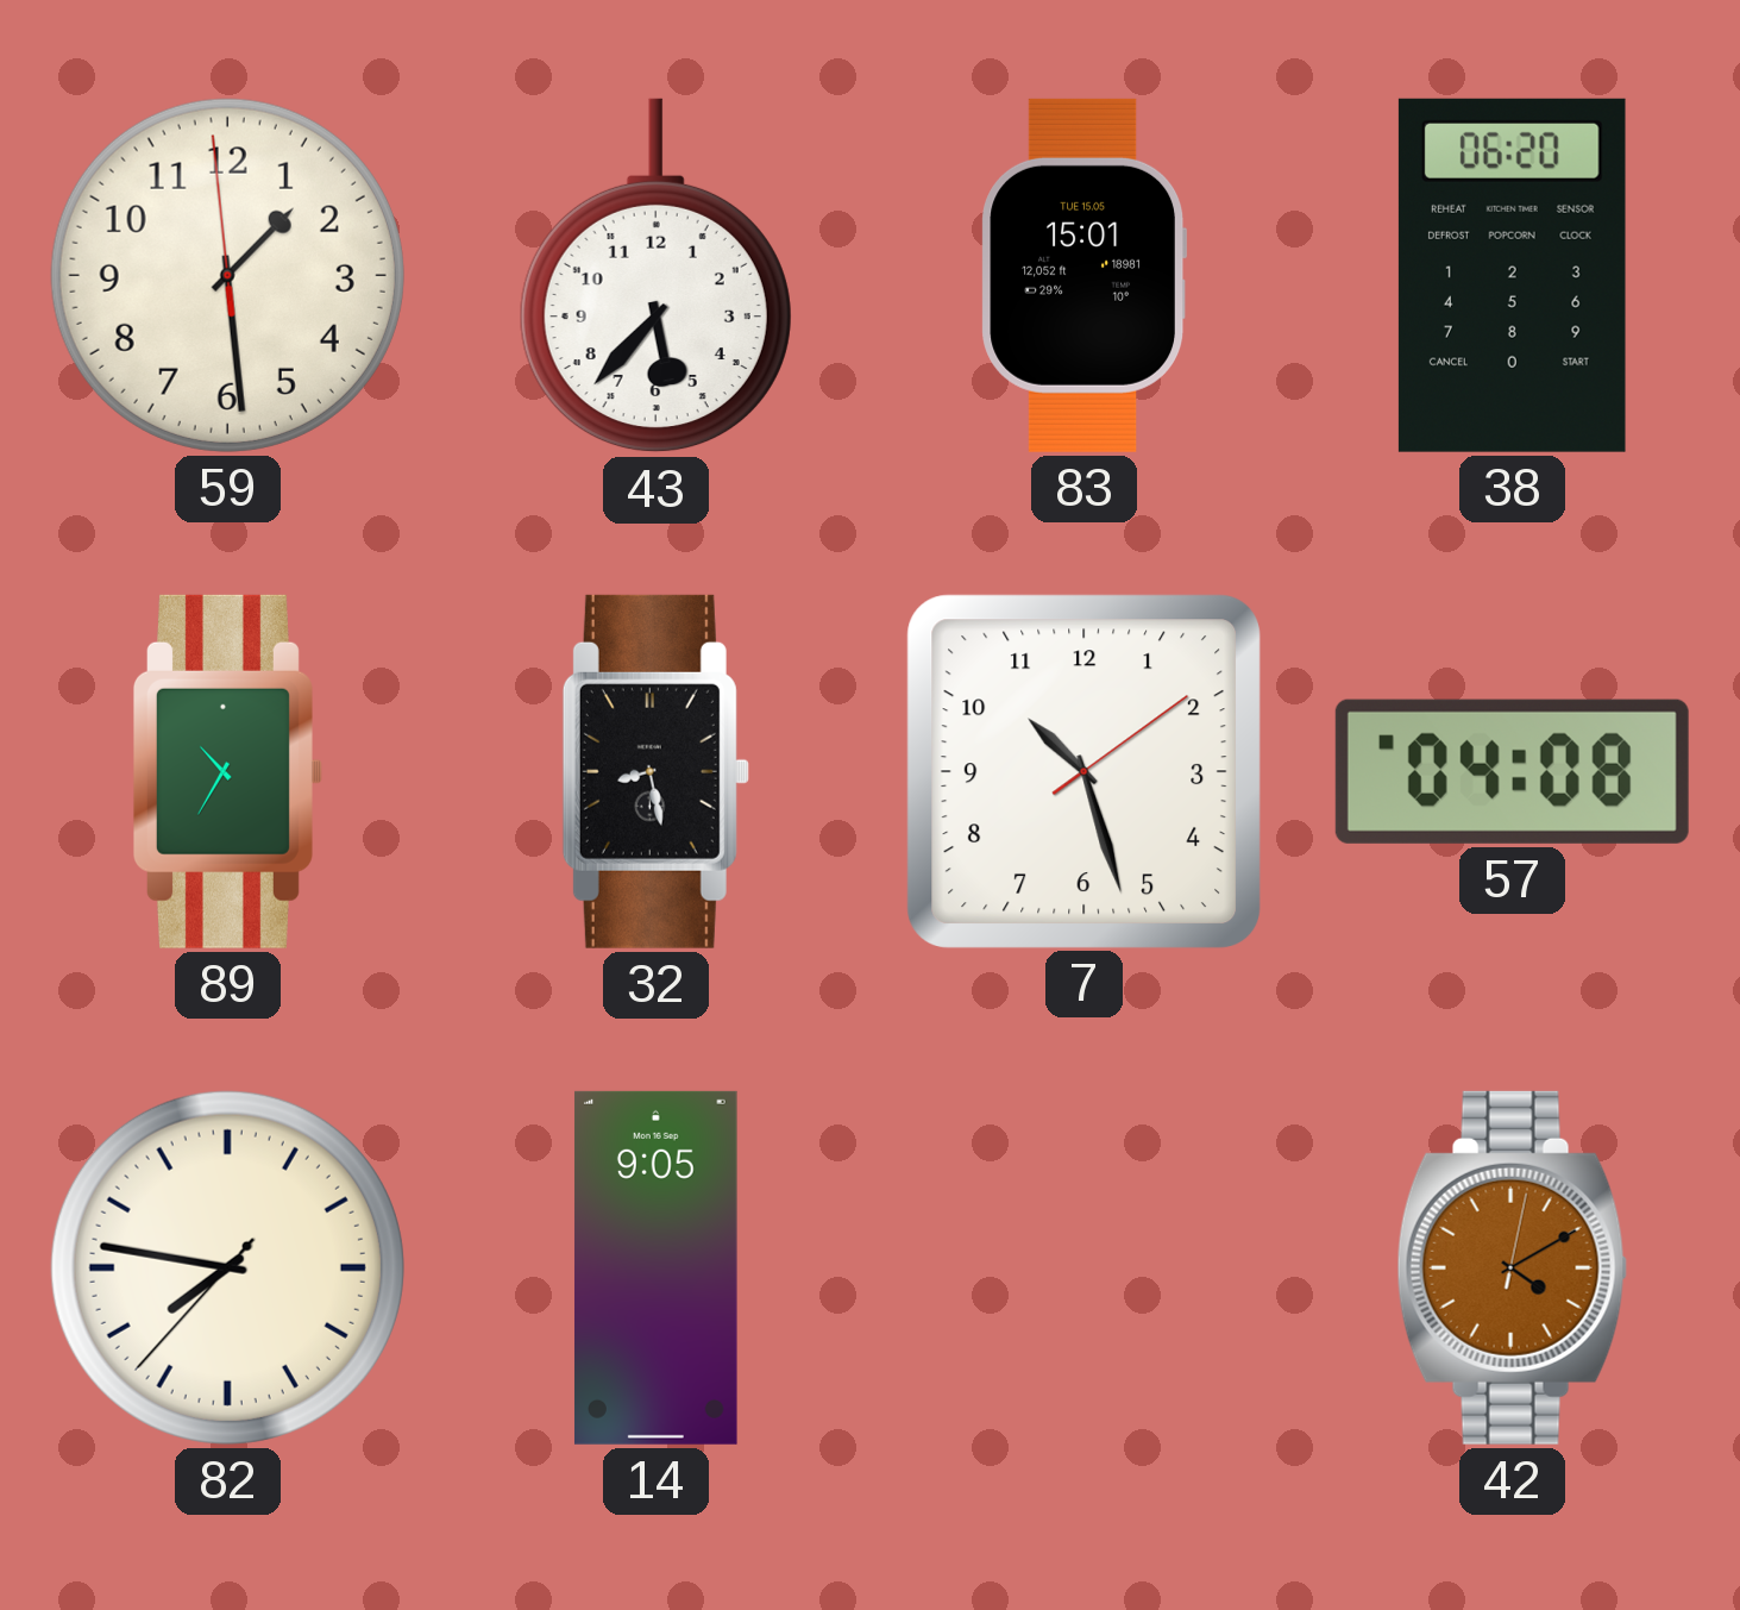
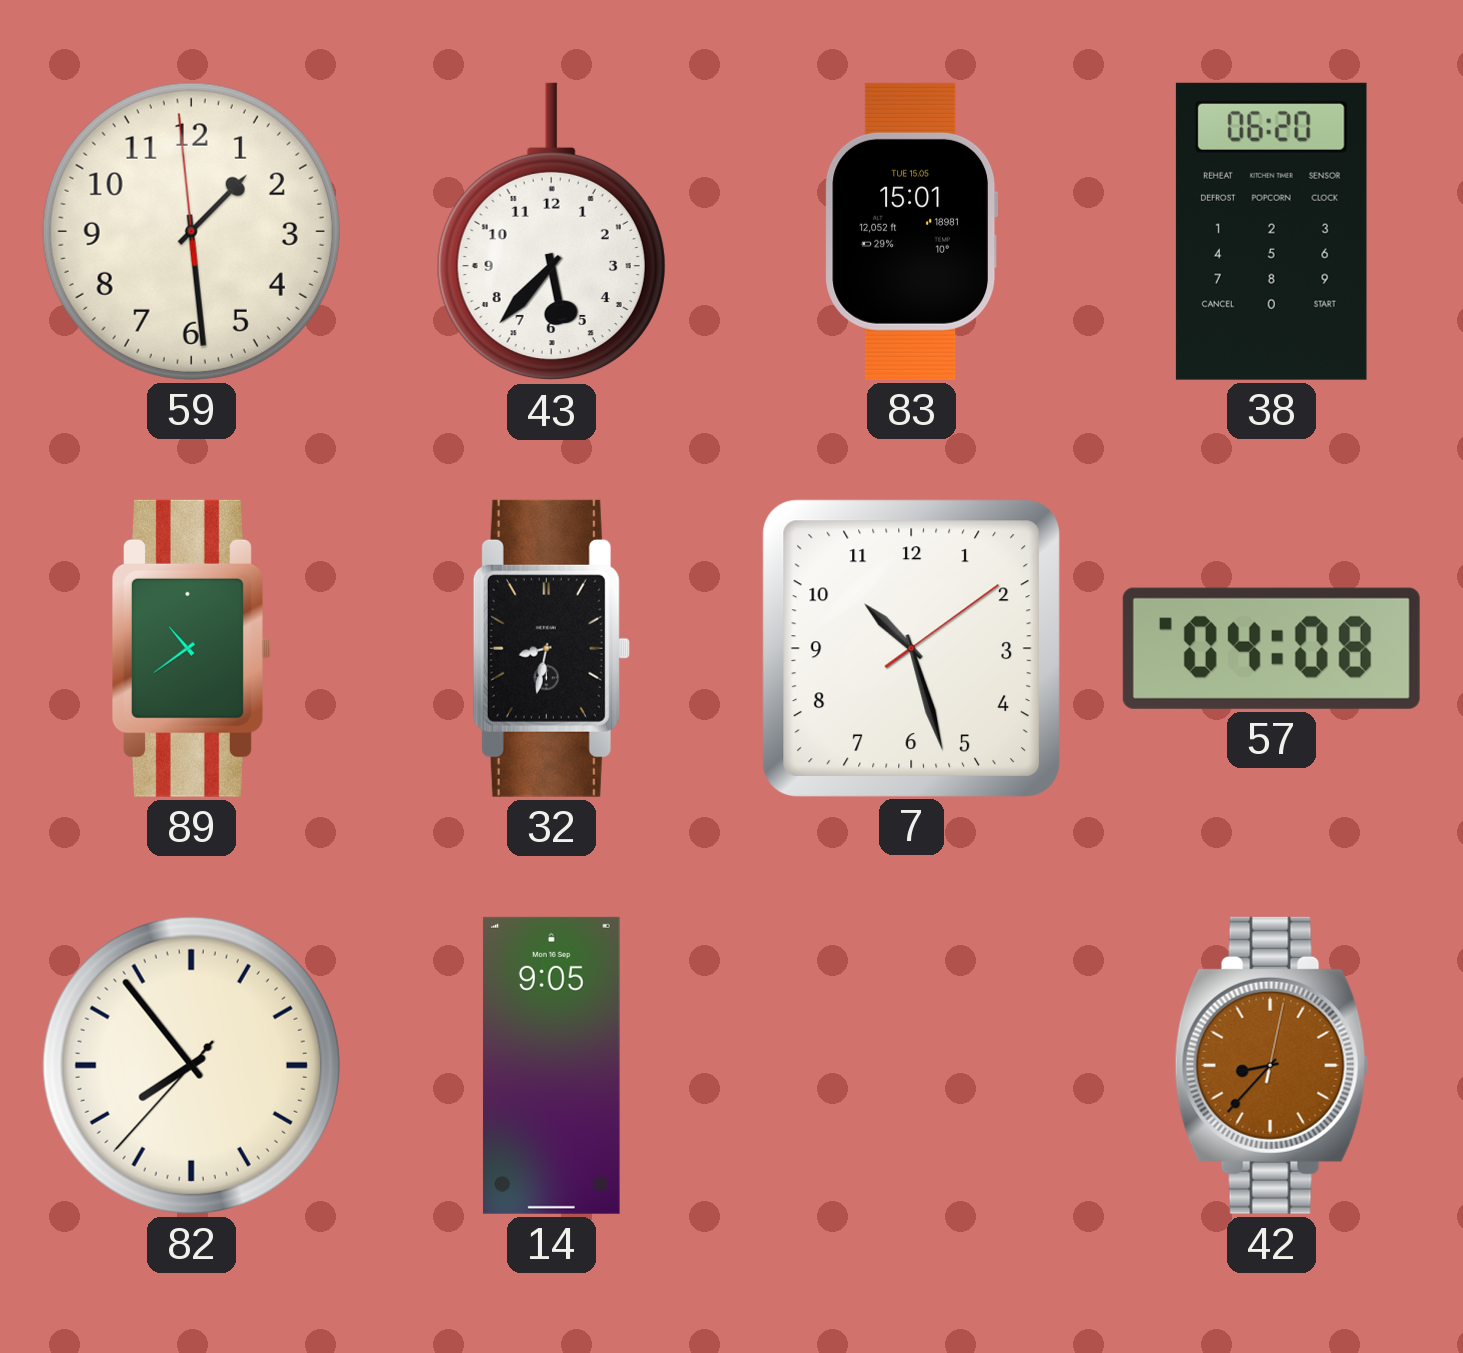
89: 10:35 -> 10:39 (191, 648)
32: 8:28 -> 8:32 (551, 648)
82: 7:46 -> 7:53 (191, 1065)
42: 4:10 -> 8:37 (1271, 1065)
